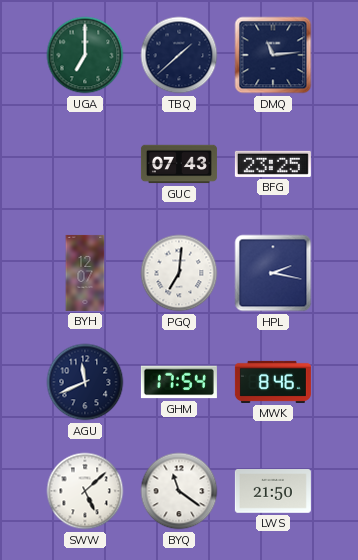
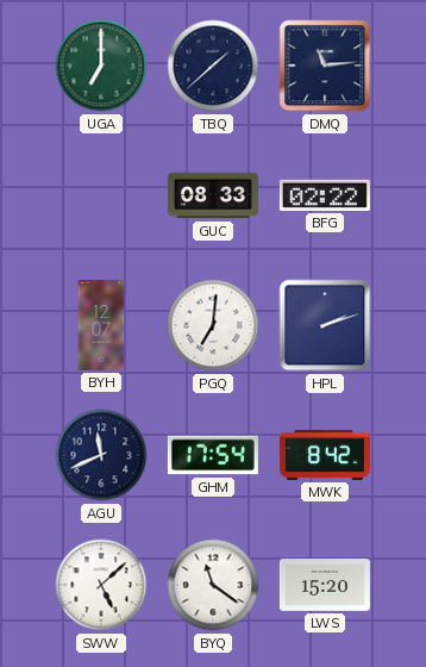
GUC: 07:43 -> 08:33 (213, 195)
BFG: 23:25 -> 02:22 (325, 195)
HPL: 2:17 -> 2:12 (325, 325)
MWK: 8:46 -> 8:42 (325, 455)
LWS: 21:50 -> 15:20 (325, 585)
